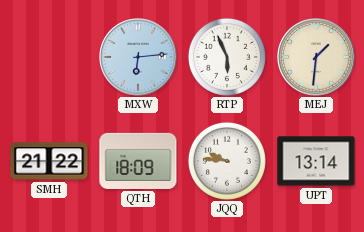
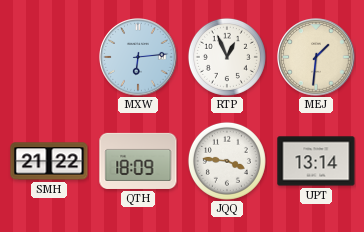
RTP: 5:56 -> 12:56 (227, 57)
JQQ: 9:46 -> 3:46 (227, 161)
